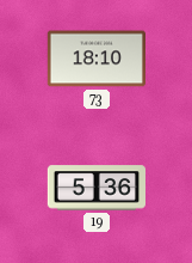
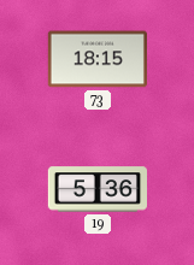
73: 18:10 -> 18:15 (98, 59)
